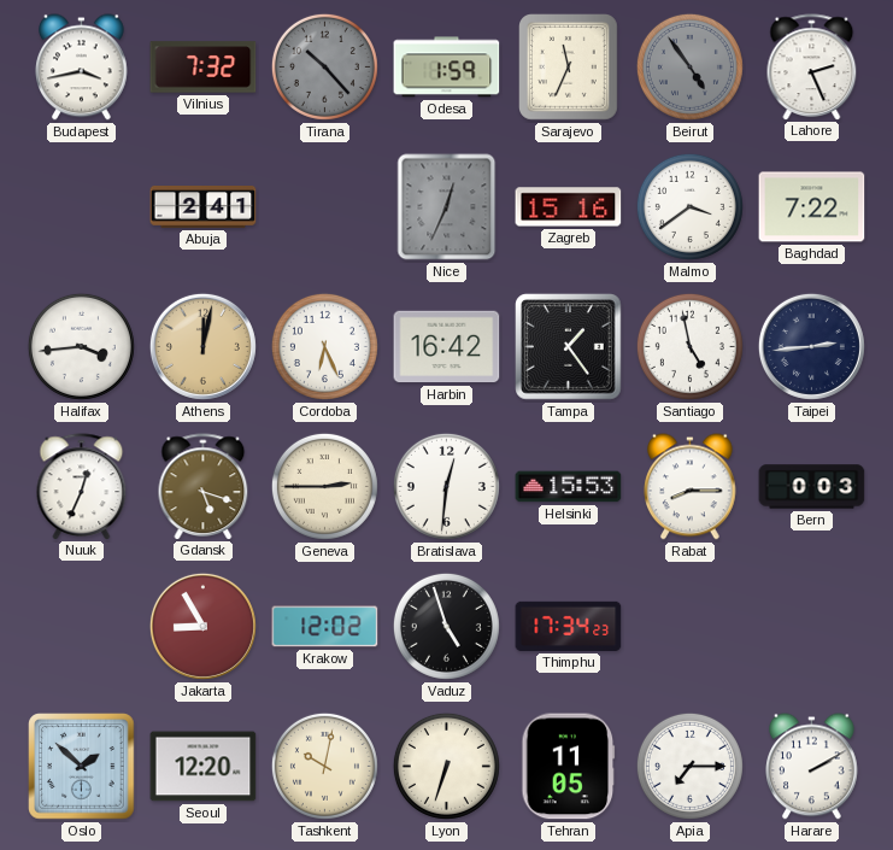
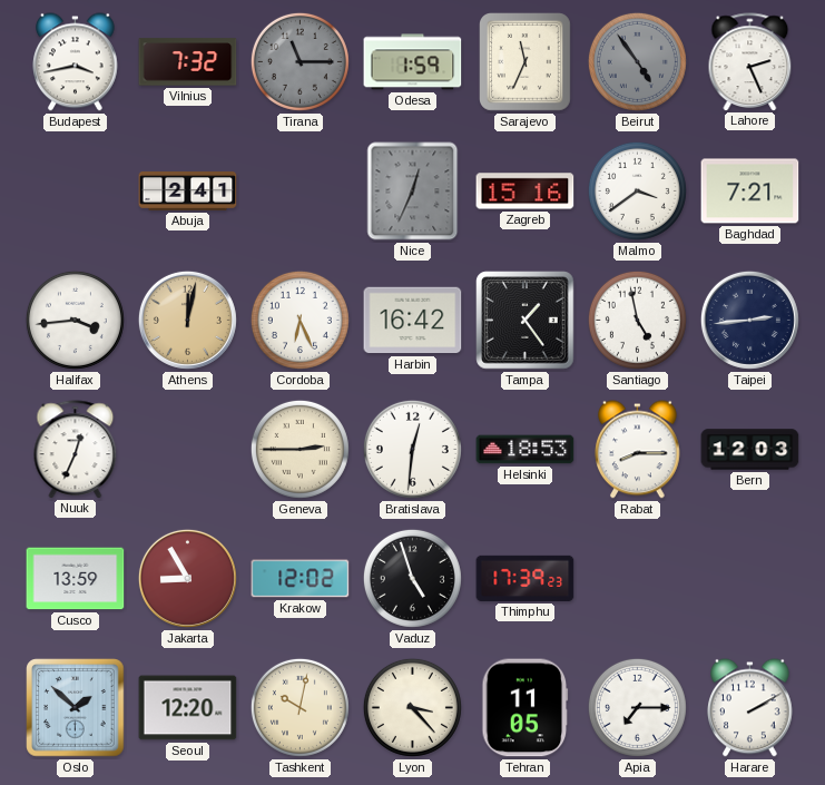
Tirana: 10:23 -> 11:15 (299, 61)
Baghdad: 7:22 -> 7:21 (750, 192)
Gdansk: 5:18 -> none (204, 486)
Helsinki: 15:53 -> 18:53 (526, 450)
Bern: 0:03 -> 12:03 (750, 450)
Cusco: none -> 13:59 (76, 579)
Thimphu: 17:34 -> 17:39 (526, 578)
Lyon: 6:33 -> 3:23 (412, 707)
